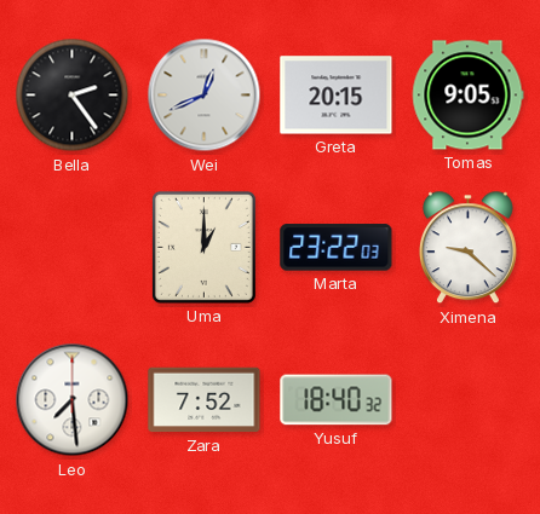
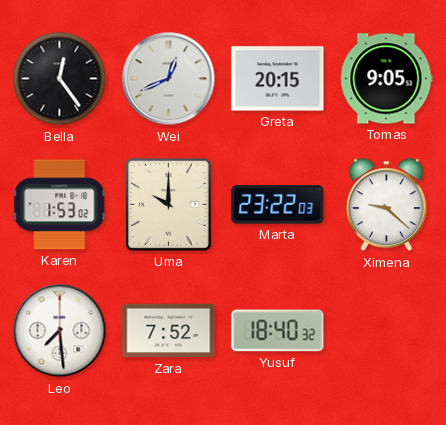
Bella: 2:24 -> 12:24 (60, 79)
Karen: none -> 1:53 (60, 205)
Uma: 1:00 -> 10:00 (168, 204)
